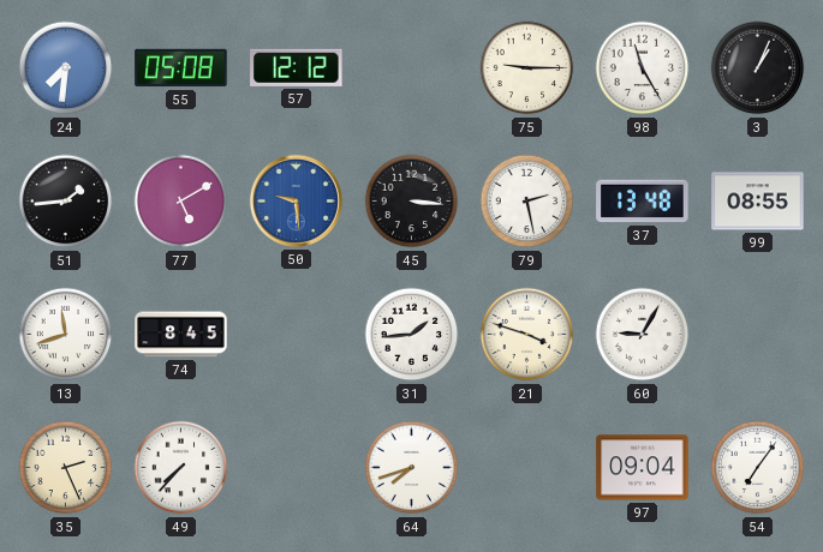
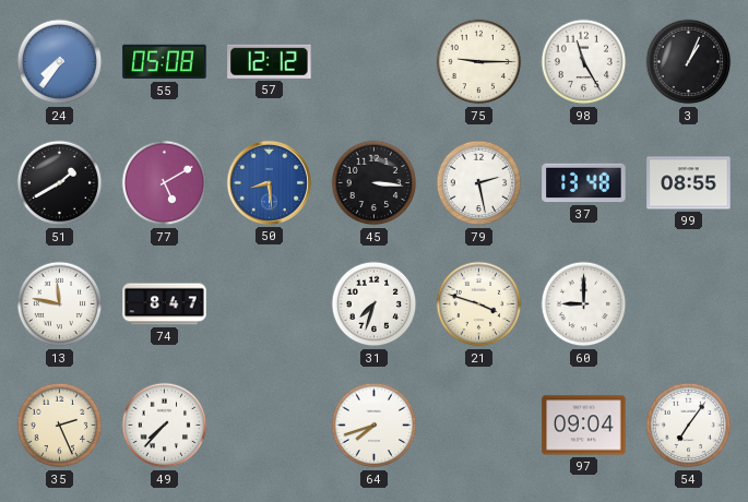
24: 7:31 -> 7:36 (60, 62)
51: 1:44 -> 1:40 (60, 183)
50: 9:29 -> 8:29 (269, 182)
13: 11:42 -> 11:47 (60, 304)
74: 8:45 -> 8:47 (165, 304)
31: 1:44 -> 7:33 (375, 304)
60: 9:05 -> 9:00 (584, 304)
